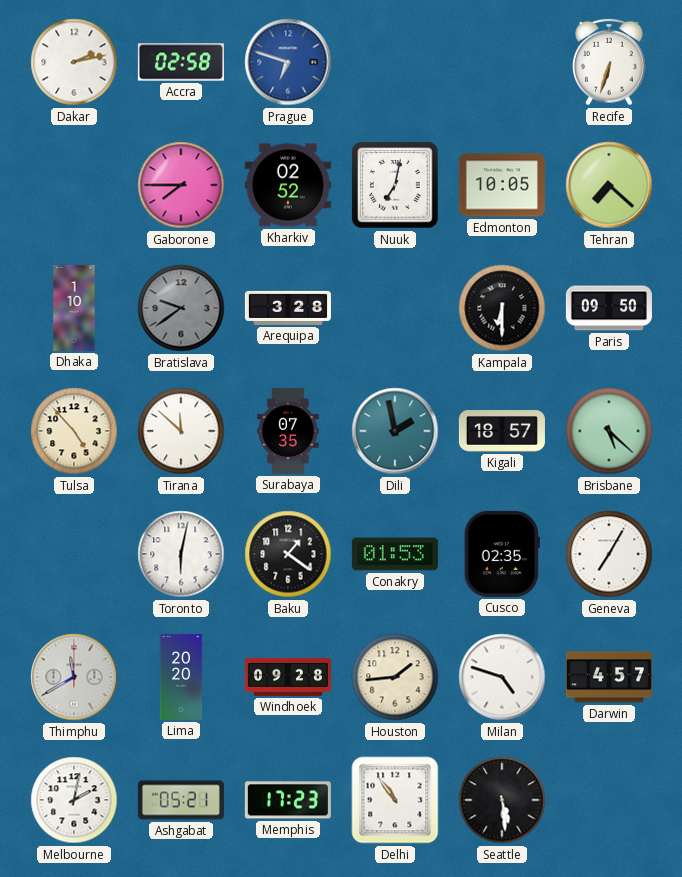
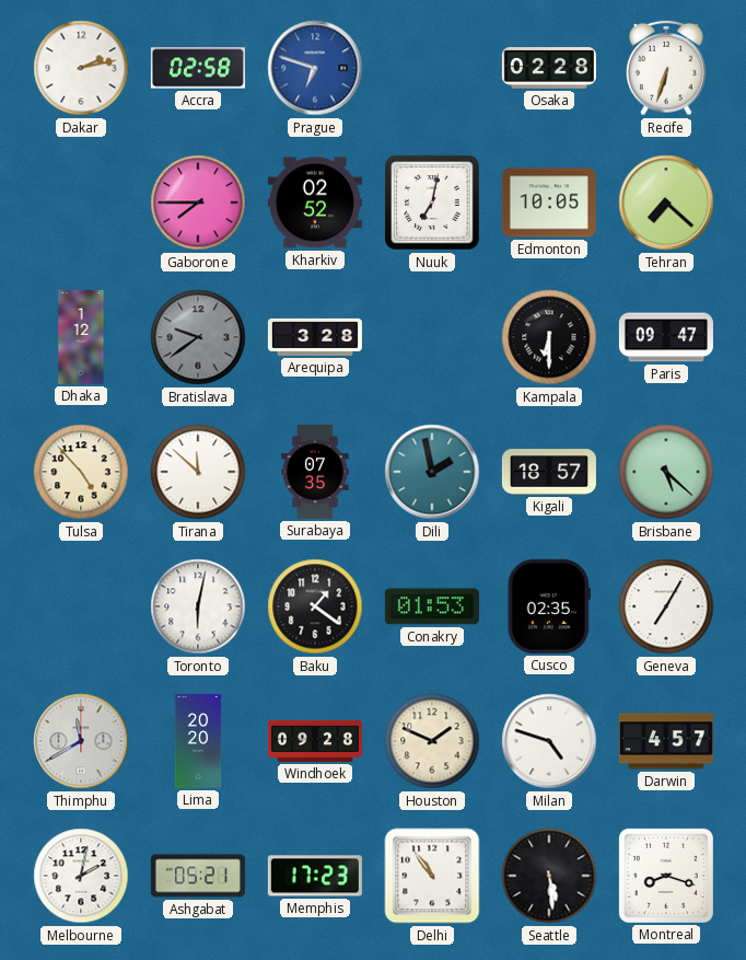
Osaka: none -> 02:28 (549, 68)
Dhaka: 1:10 -> 1:12 (81, 337)
Paris: 09:50 -> 09:47 (666, 337)
Houston: 1:44 -> 1:49 (432, 741)
Montreal: none -> 8:18 (666, 876)
